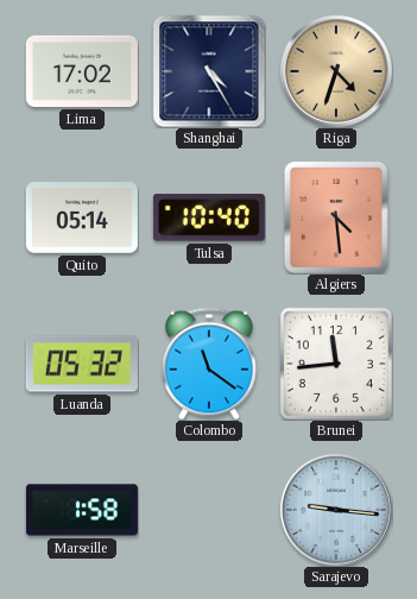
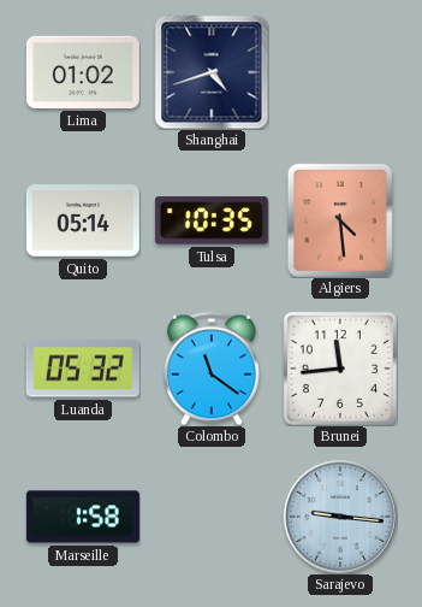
Lima: 17:02 -> 01:02 (83, 72)
Shanghai: 4:25 -> 4:42 (212, 72)
Riga: 4:33 -> none (336, 71)
Tulsa: 10:40 -> 10:35 (212, 220)
